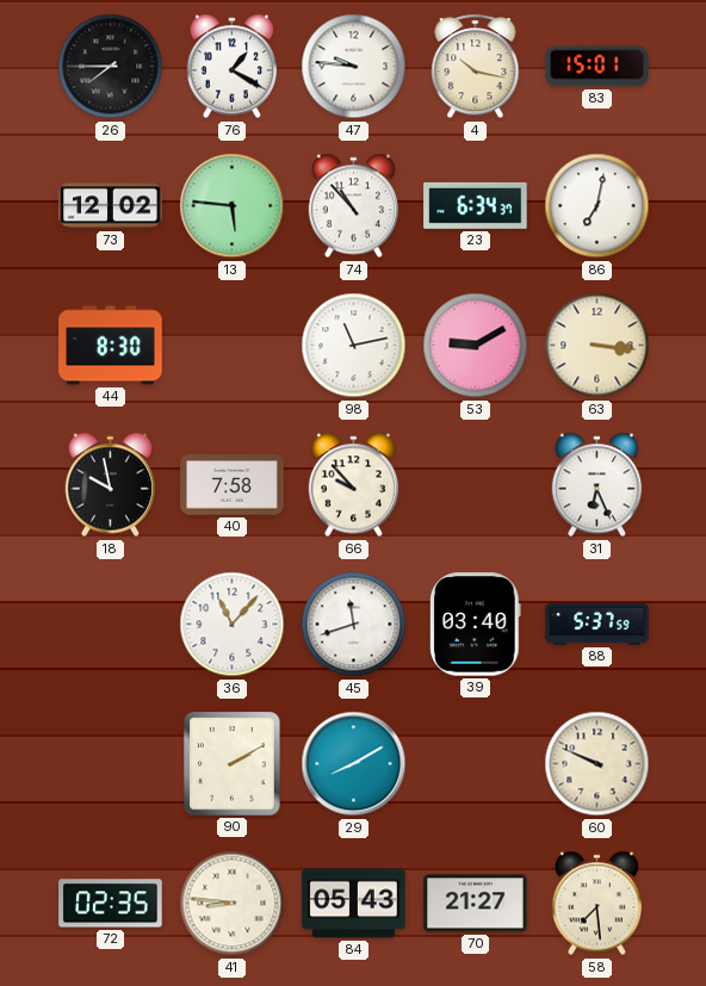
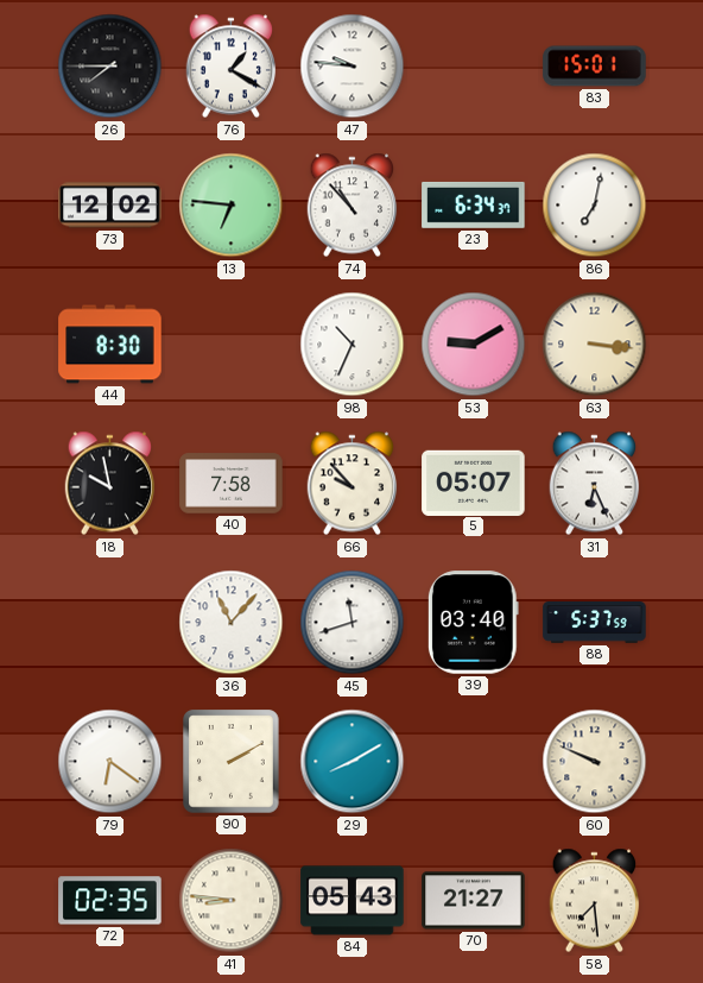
4: 10:17 -> none (476, 67)
13: 5:46 -> 6:46 (232, 206)
98: 11:13 -> 10:34 (353, 345)
5: none -> 05:07 (474, 483)
79: none -> 6:21 (110, 762)
